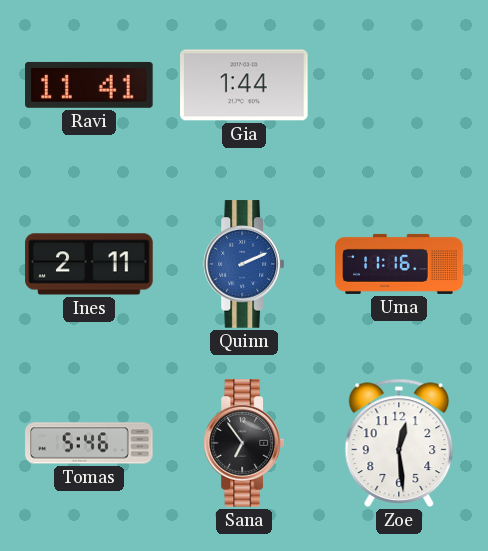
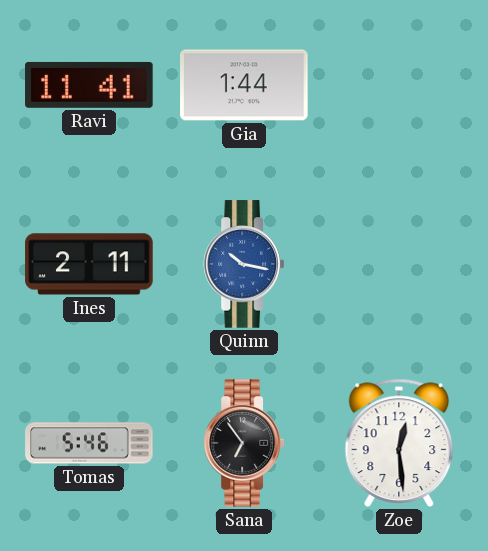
Quinn: 2:11 -> 10:17 (243, 264)
Uma: 11:16 -> none (399, 264)
